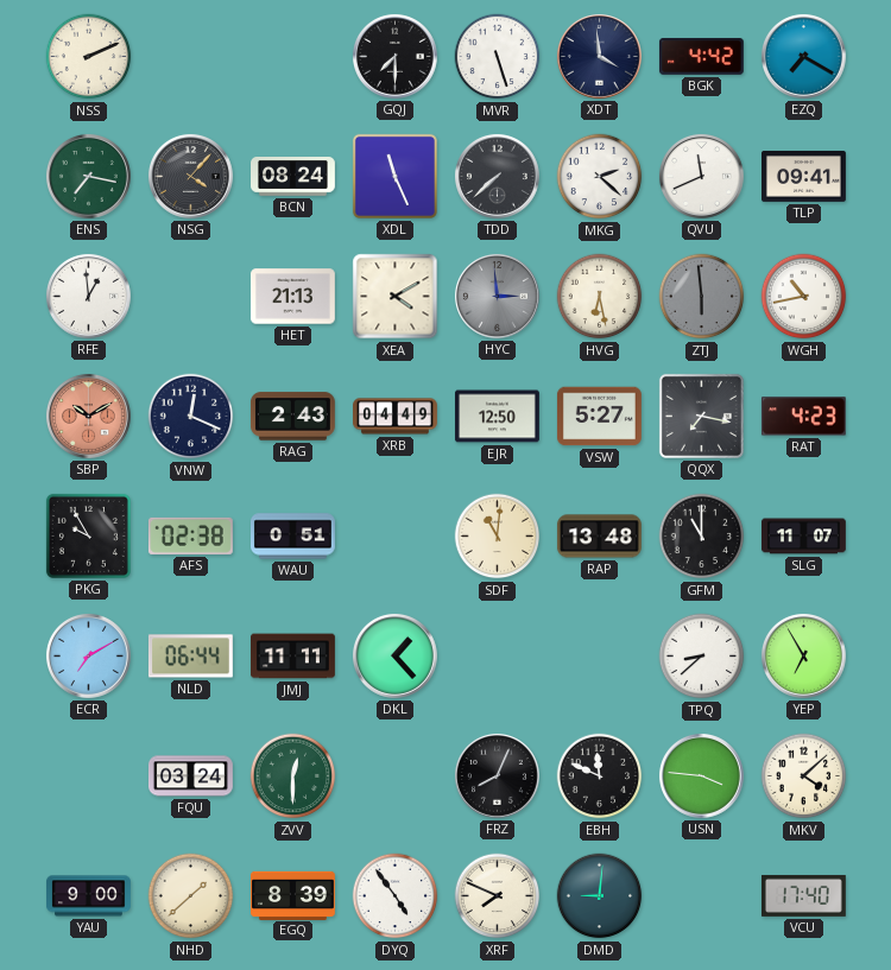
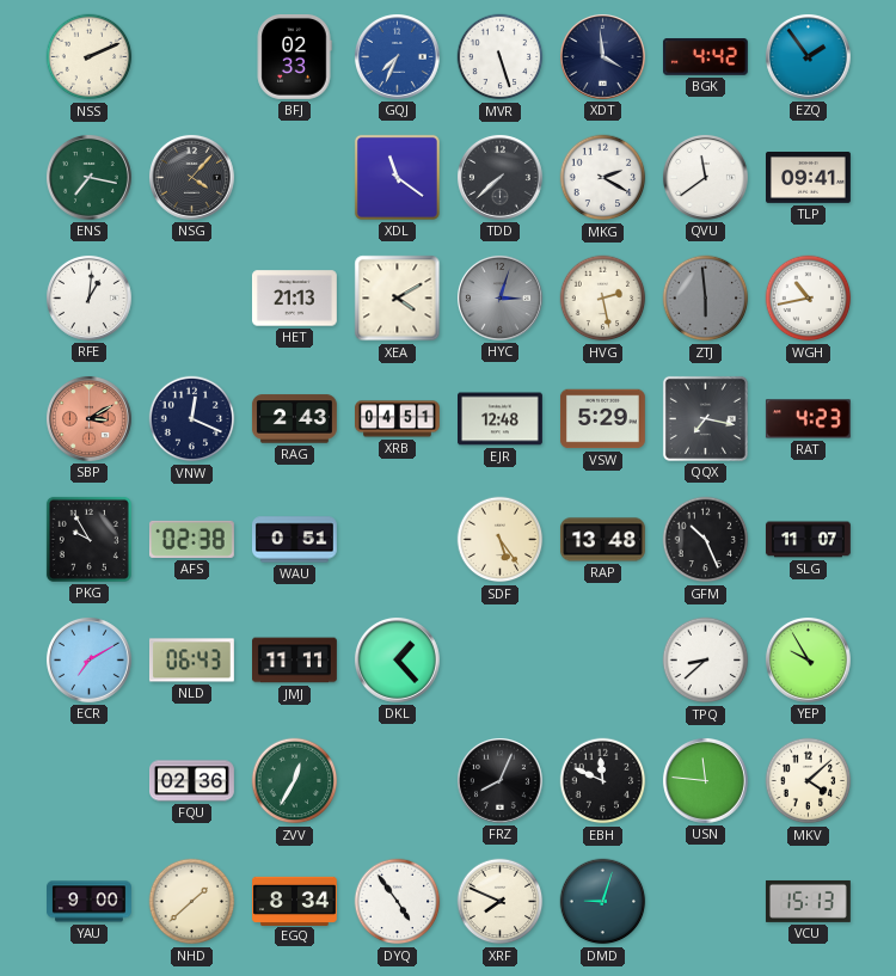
BFJ: none -> 02:33 (294, 56)
GQJ: 7:30 -> 7:34 (397, 56)
GQJ dial: black -> blue (397, 56)
EZQ: 7:20 -> 1:54 (808, 56)
BCN: 08:24 -> none (293, 177)
XDL: 11:26 -> 11:21 (397, 177)
MKG: 2:22 -> 2:20 (603, 178)
QVU: 11:41 -> 11:39 (705, 177)
RFE: 12:59 -> 1:01 (88, 297)
HYC: 2:59 -> 3:03 (499, 297)
HVG: 6:28 -> 2:28 (603, 299)
SBP: 10:10 -> 3:10 (88, 418)
XRB: 04:49 -> 04:51 (398, 419)
EJR: 12:50 -> 12:48 (501, 419)
VSW: 5:27 -> 5:29 (602, 419)
SDF: 11:01 -> 5:24 (501, 540)
GFM: 11:00 -> 10:26 (706, 540)
NLD: 06:44 -> 06:43 (191, 661)
YEP: 6:55 -> 9:55 (808, 659)
FQU: 03:24 -> 02:36 (192, 781)
ZVV: 12:30 -> 12:35 (295, 781)
USN: 3:46 -> 11:46 (705, 780)
EGQ: 8:39 -> 8:34 (295, 901)
DMD: 9:01 -> 9:03 (603, 902)
VCU: 17:40 -> 15:13 (808, 901)
